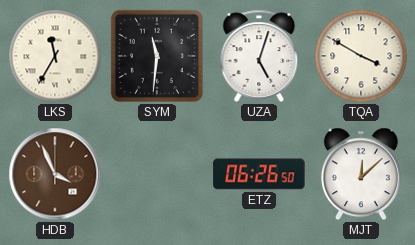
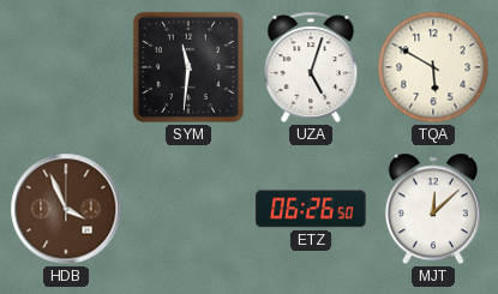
LKS: 11:35 -> none (55, 56)
TQA: 3:50 -> 5:50 (433, 67)
